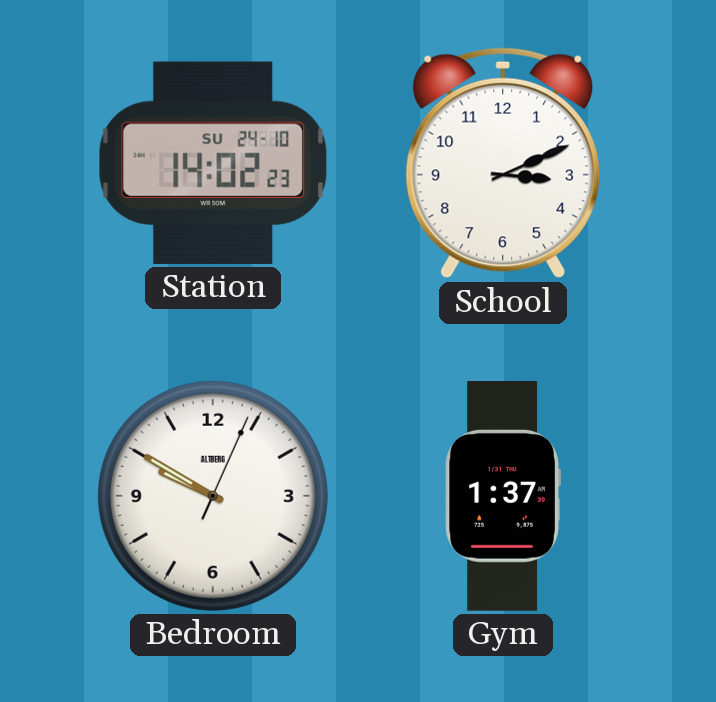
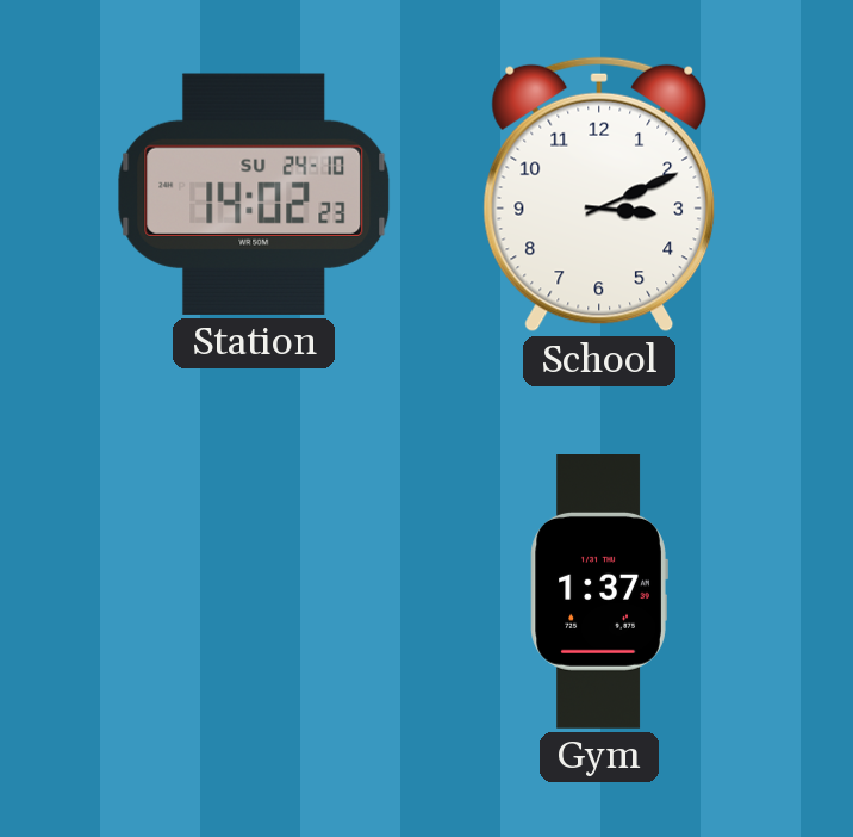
Bedroom: 9:50 -> none (213, 496)
